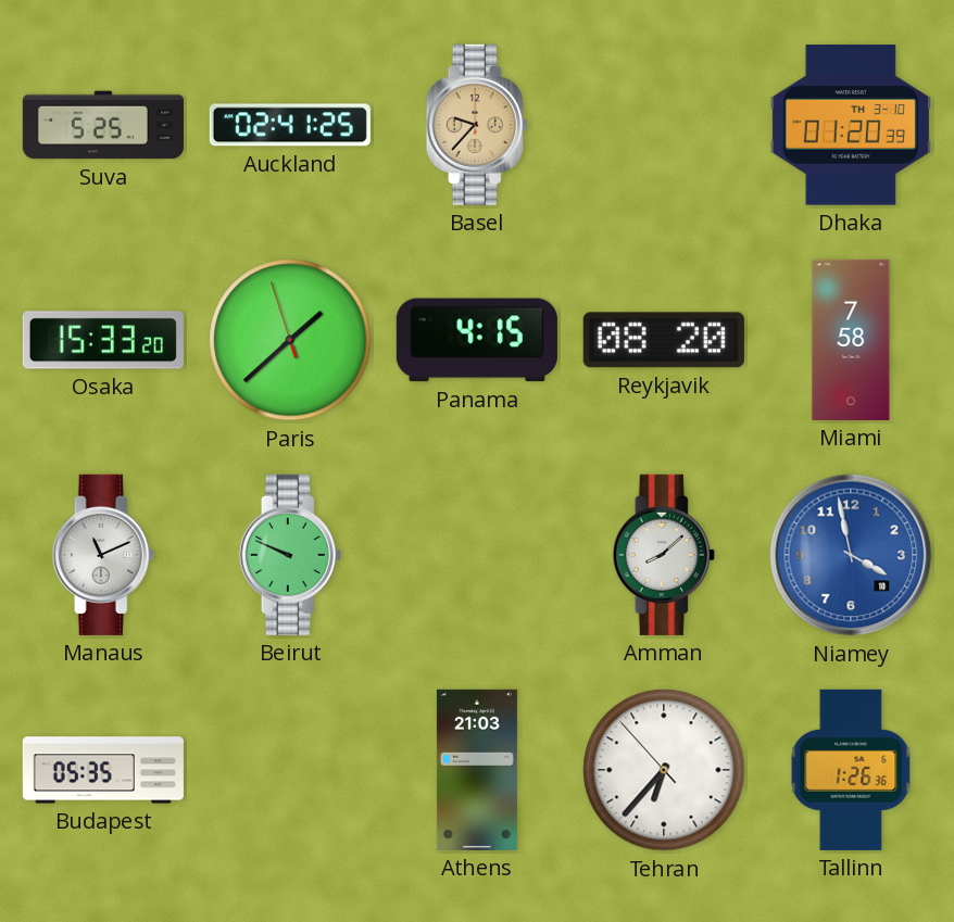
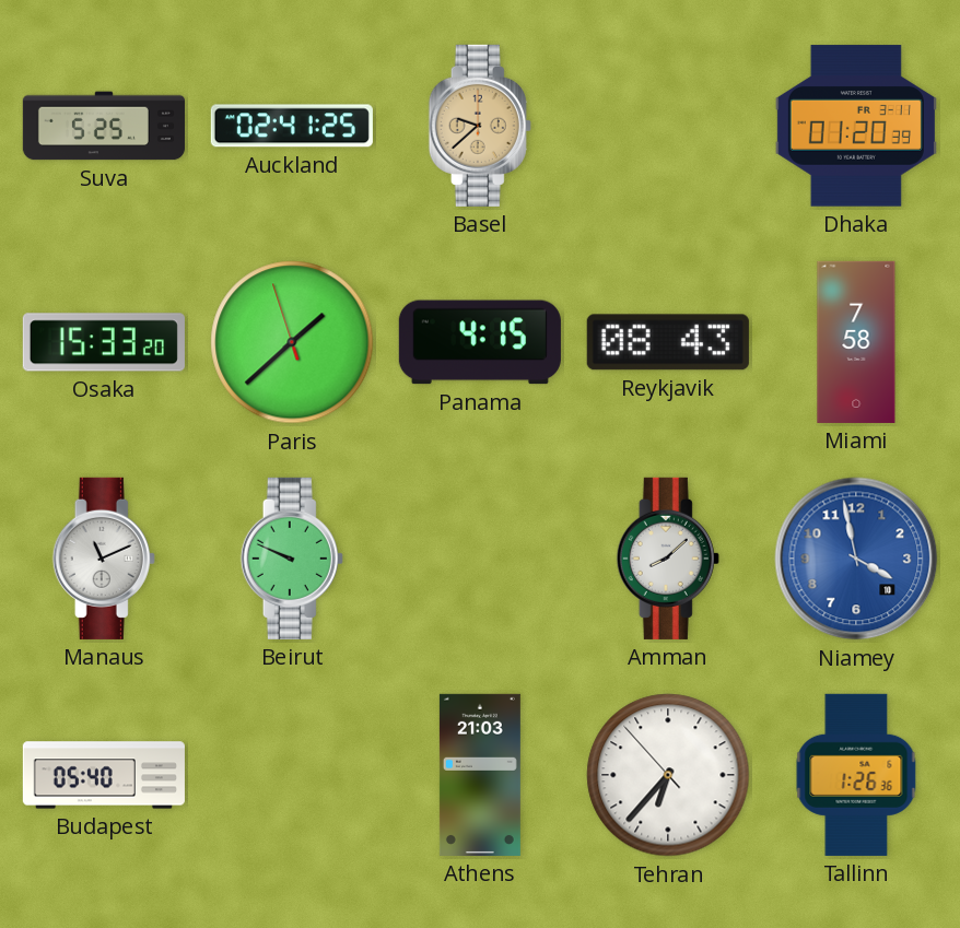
Basel: 9:37 -> 9:38 (480, 126)
Dhaka date: TH 3-10 -> FR 3-11 (856, 126)
Reykjavik: 08:20 -> 08:43 (668, 342)
Budapest: 05:35 -> 05:40 (104, 775)
